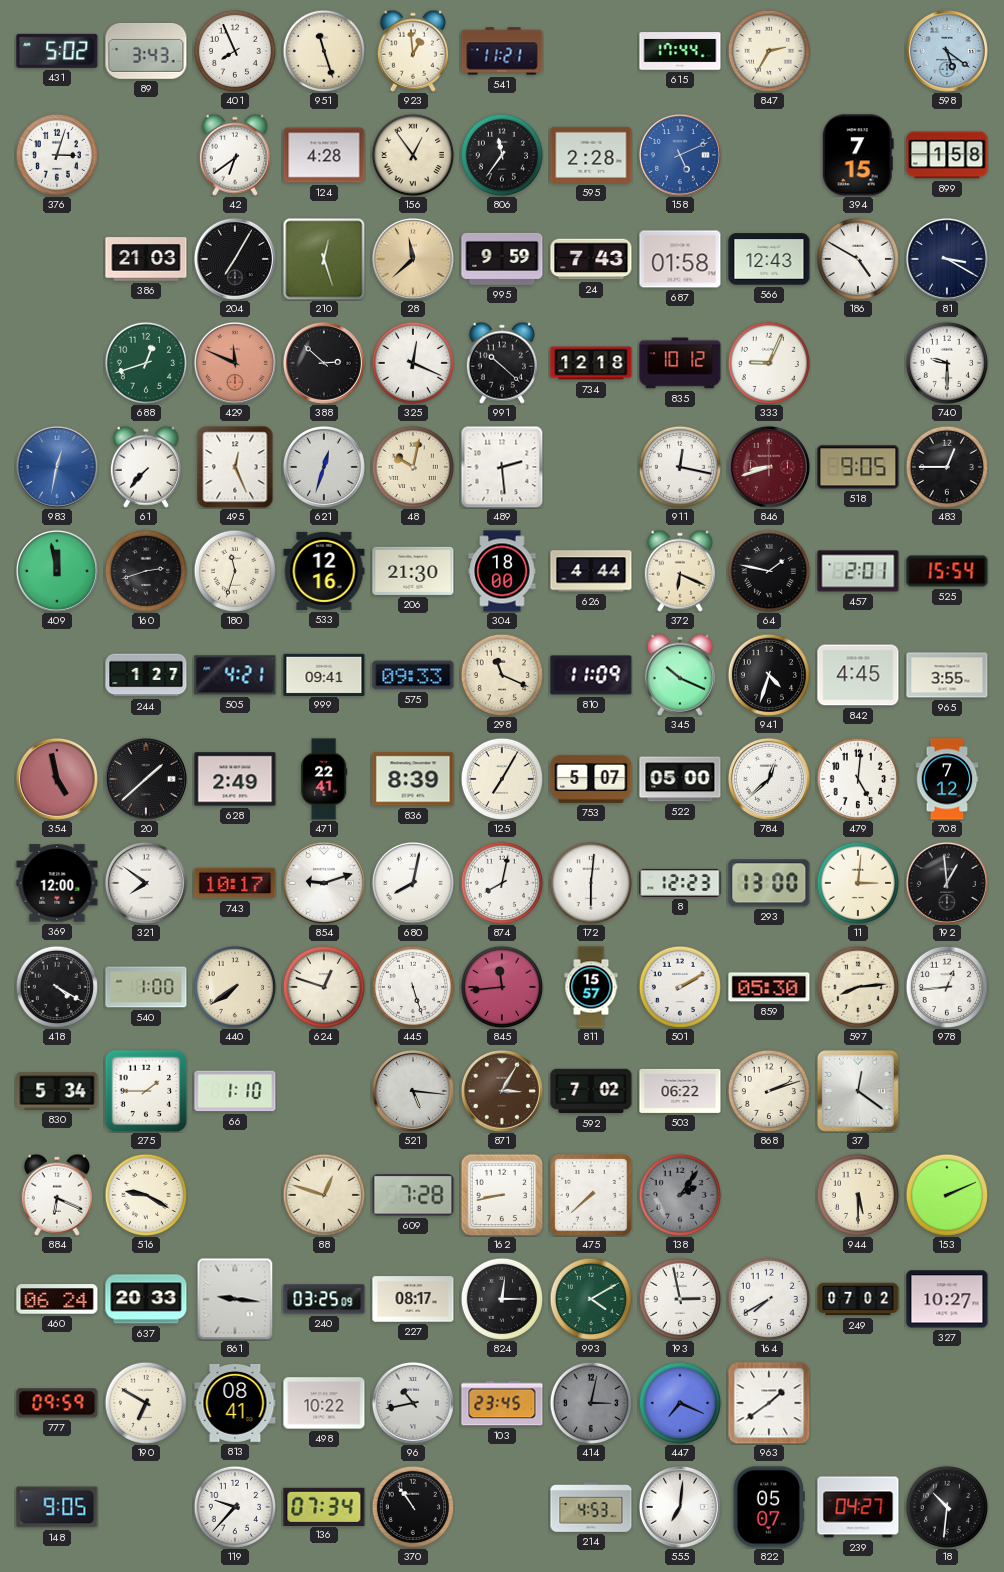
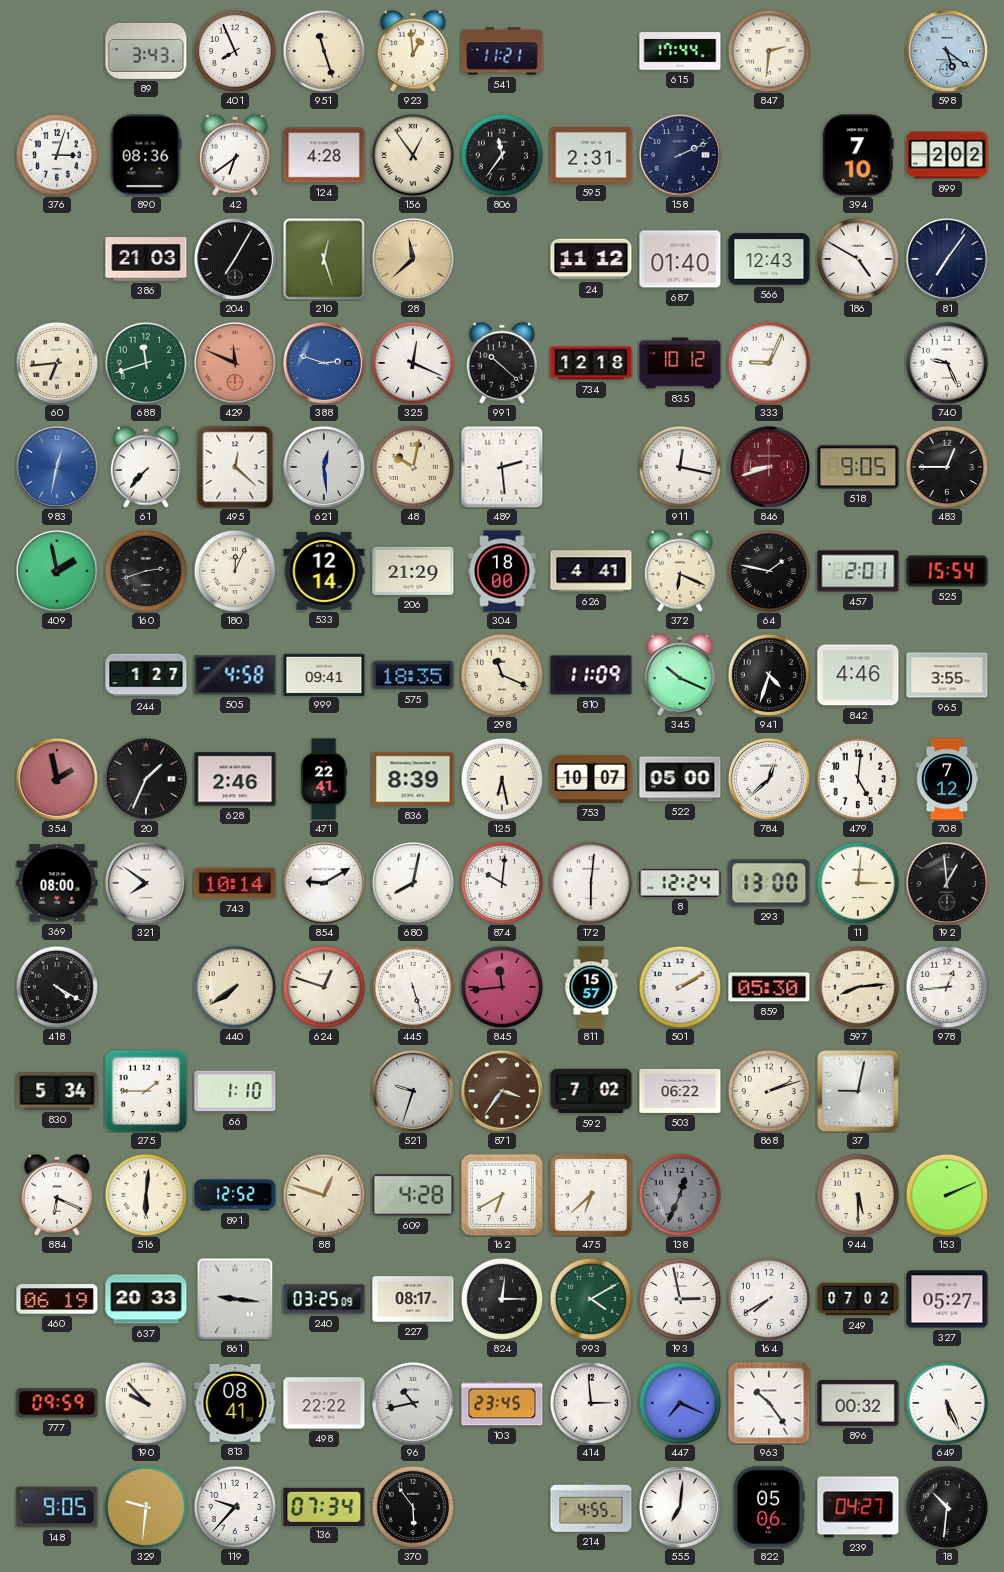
431: 5:02 -> none (57, 51)
847: 2:35 -> 2:31 (769, 51)
890: none -> 08:36 (146, 155)
595: 2:28 -> 2:31 (591, 155)
158: 5:11 -> 2:11 (680, 155)
158 dial: blue -> navy (680, 155)
394: 7:15 -> 7:10 (858, 155)
899: 1:58 -> 2:02 (947, 155)
995: 9:59 -> none (502, 259)
24: 7:43 -> 11:12 (591, 259)
687: 01:58 -> 01:40 (680, 259)
81: 3:20 -> 7:06 (947, 259)
60: none -> 6:44 (57, 363)
688: 12:42 -> 11:42 (146, 363)
388: 2:52 -> 2:48 (324, 363)
388 dial: black -> blue (324, 363)
740: 9:30 -> 9:26 (947, 363)
495: 12:26 -> 12:22 (235, 467)
621: 12:33 -> 12:29 (324, 467)
409: 11:58 -> 1:58 (57, 571)
180: 11:33 -> 12:04 (235, 571)
533: 12:16 -> 12:14 (324, 571)
206: 21:30 -> 21:29 (413, 571)
626: 4:44 -> 4:41 (591, 571)
505: 4:21 -> 4:58 (235, 675)
575: 09:33 -> 18:35 (413, 675)
842: 4:45 -> 4:46 (858, 675)
354: 4:58 -> 1:58 (57, 779)
20: 1:38 -> 1:34 (146, 779)
628: 2:49 -> 2:46 (235, 779)
125: 7:05 -> 6:28 (502, 779)
753: 5:07 -> 10:07 (591, 779)
369: 12:00 -> 08:00 (57, 883)
743: 10:17 -> 10:14 (235, 883)
854: 9:12 -> 9:10 (324, 883)
874: 8:02 -> 10:01 (502, 883)
8: 12:23 -> 12:24 (680, 883)
540: 1:00 -> none (146, 987)
521: 5:16 -> 9:33 (413, 1091)
871: 3:05 -> 3:36 (502, 1091)
37: 12:21 -> 9:02 (858, 1091)
516: 9:20 -> 6:01 (146, 1195)
891: none -> 12:52 (235, 1195)
609: 7:28 -> 4:28 (413, 1195)
162: 8:43 -> 6:40 (502, 1195)
475: 7:38 -> 6:38 (591, 1195)
138: 2:06 -> 12:34 (680, 1195)
460: 06:24 -> 06:19 (57, 1299)
327: 10:27 -> 05:27 (947, 1299)
190: 6:50 -> 9:53 (146, 1403)
498: 10:22 -> 22:22 (324, 1403)
414: 3:02 -> 2:59 (591, 1403)
414 dial: grey -> white (591, 1403)
963: 1:39 -> 10:24 (769, 1403)
896: none -> 00:32 (858, 1403)
649: none -> 5:26 (947, 1403)
329: none -> 9:31 (146, 1507)
370: 10:54 -> 5:54 (413, 1507)
214: 4:53 -> 4:55 (591, 1508)
822: 05:07 -> 05:06 (769, 1507)
